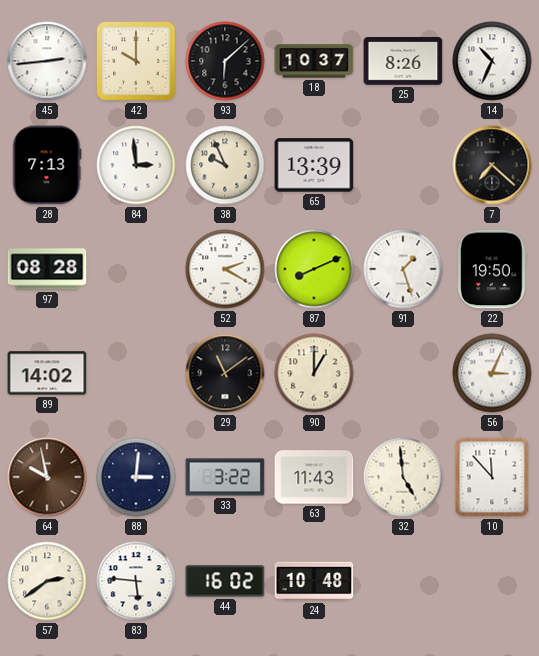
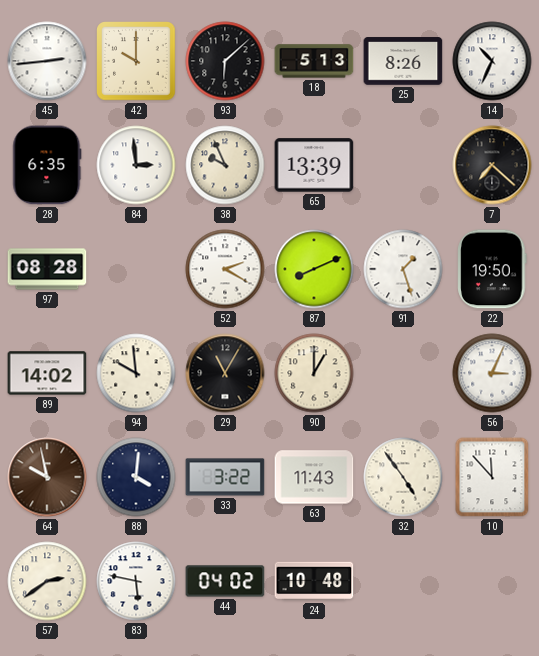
18: 10:37 -> 5:13 (314, 61)
28: 7:13 -> 6:35 (47, 165)
94: none -> 9:59 (136, 373)
29: 11:09 -> 11:05 (225, 373)
88: 3:01 -> 4:01 (136, 477)
32: 4:59 -> 4:54 (403, 477)
83: 5:46 -> 5:47 (136, 581)
44: 16:02 -> 04:02 (225, 581)
